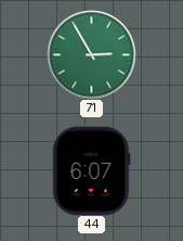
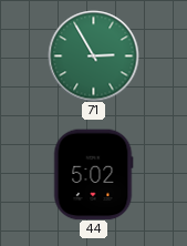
44: 6:07 -> 5:02 (93, 174)
